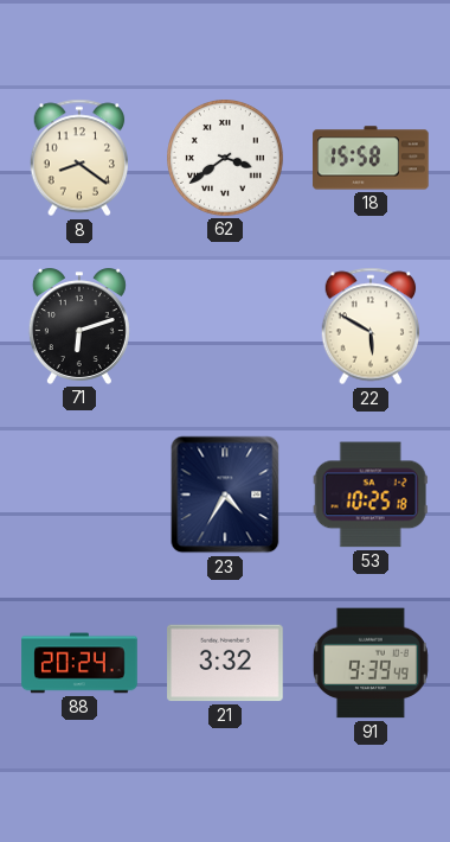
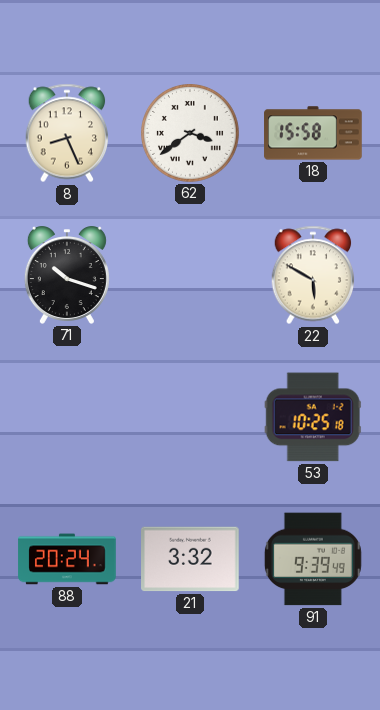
8: 8:21 -> 8:26 (67, 133)
71: 6:12 -> 10:18 (67, 275)
23: 4:35 -> none (225, 495)
